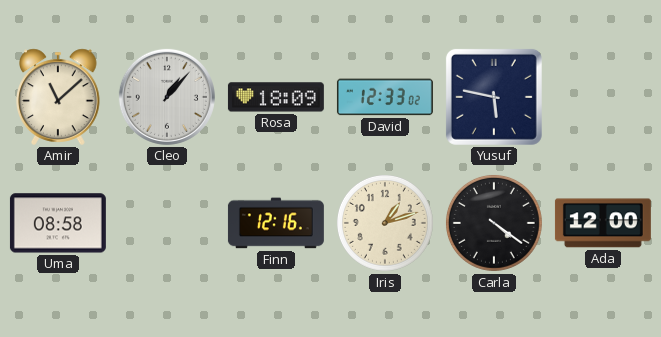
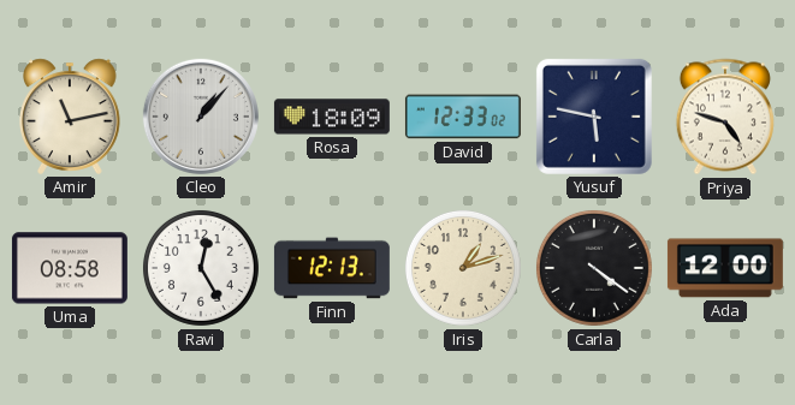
Amir: 11:08 -> 11:13 (71, 117)
Priya: none -> 4:48 (725, 117)
Ravi: none -> 12:25 (201, 268)
Finn: 12:16 -> 12:13 (332, 268)
